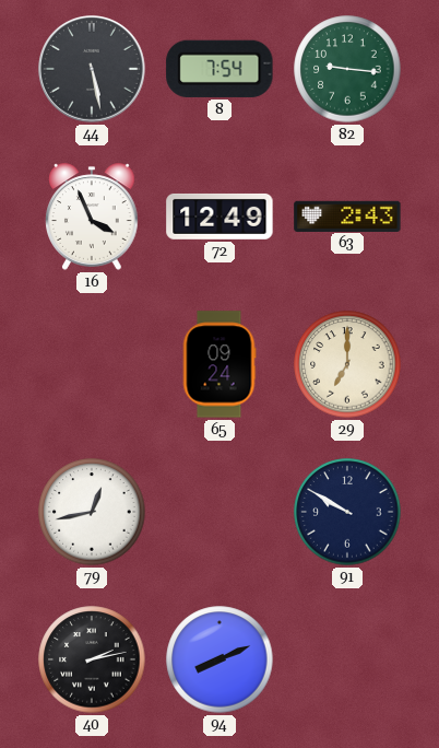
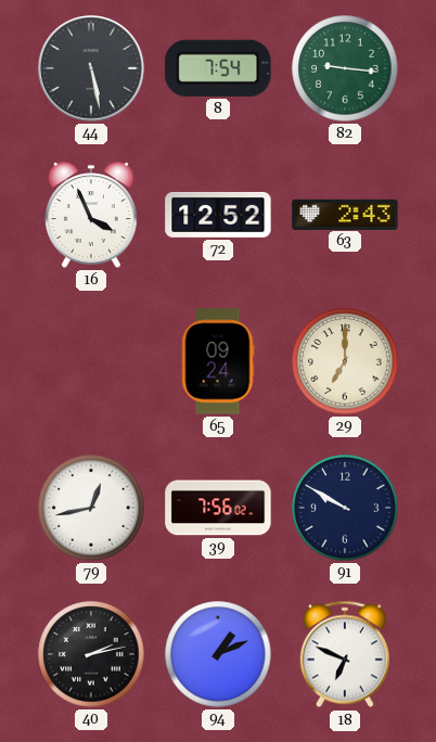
72: 12:49 -> 12:52 (218, 215)
39: none -> 7:56 (218, 508)
94: 8:11 -> 1:11 (218, 654)
18: none -> 6:49 (345, 654)
